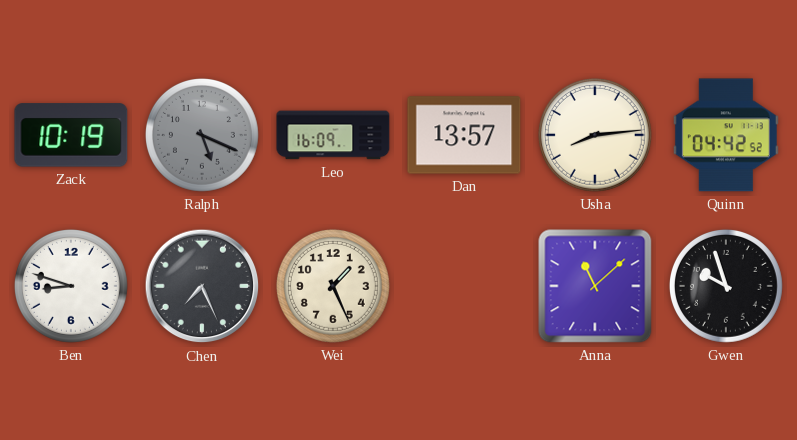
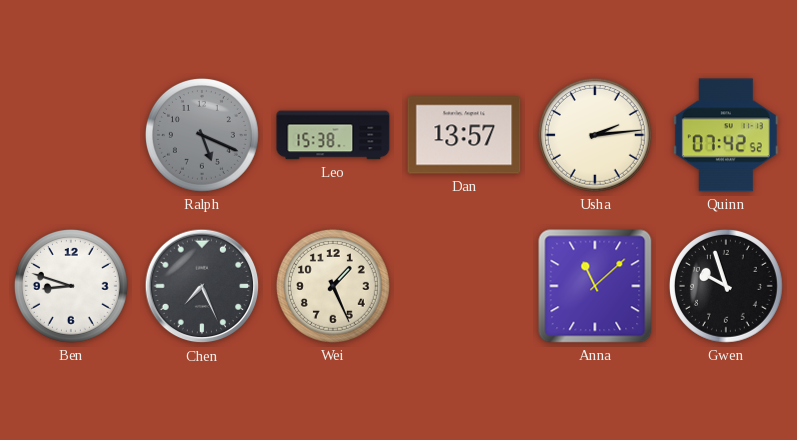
Zack: 10:19 -> none (71, 135)
Leo: 16:09 -> 15:38 (333, 135)
Usha: 8:14 -> 2:14 (595, 135)
Quinn: 04:42 -> 07:42 (726, 135)
